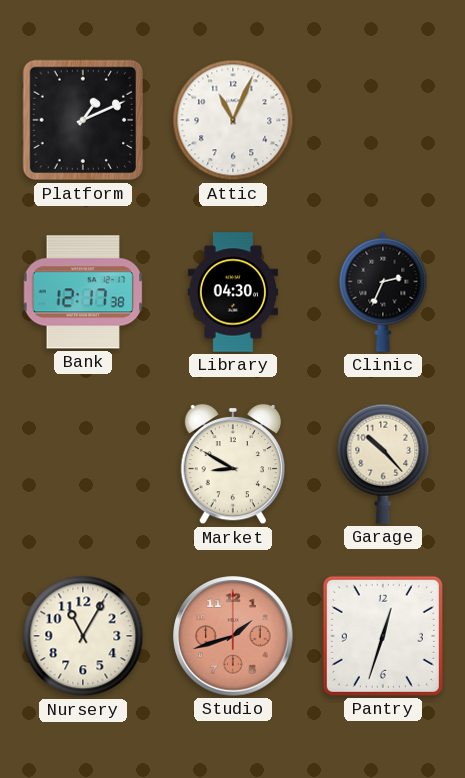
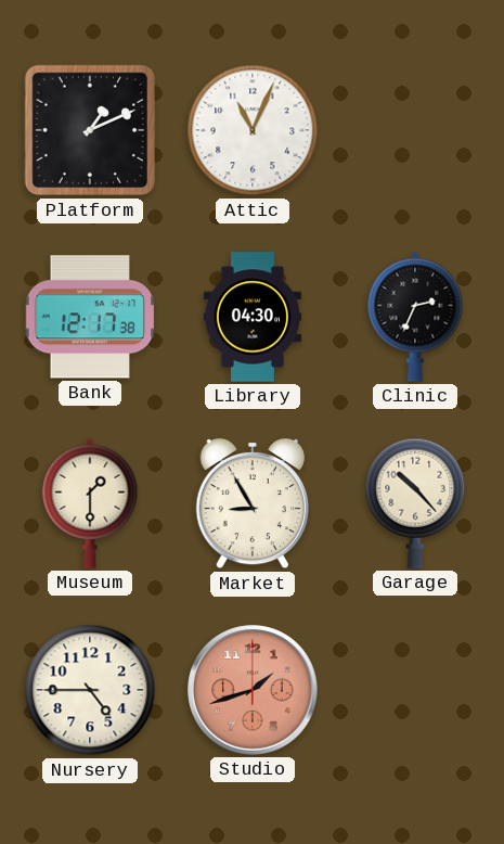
Museum: none -> 1:30 (90, 503)
Market: 8:50 -> 8:55 (251, 503)
Nursery: 11:05 -> 4:45 (90, 690)
Pantry: 12:33 -> none (383, 636)
